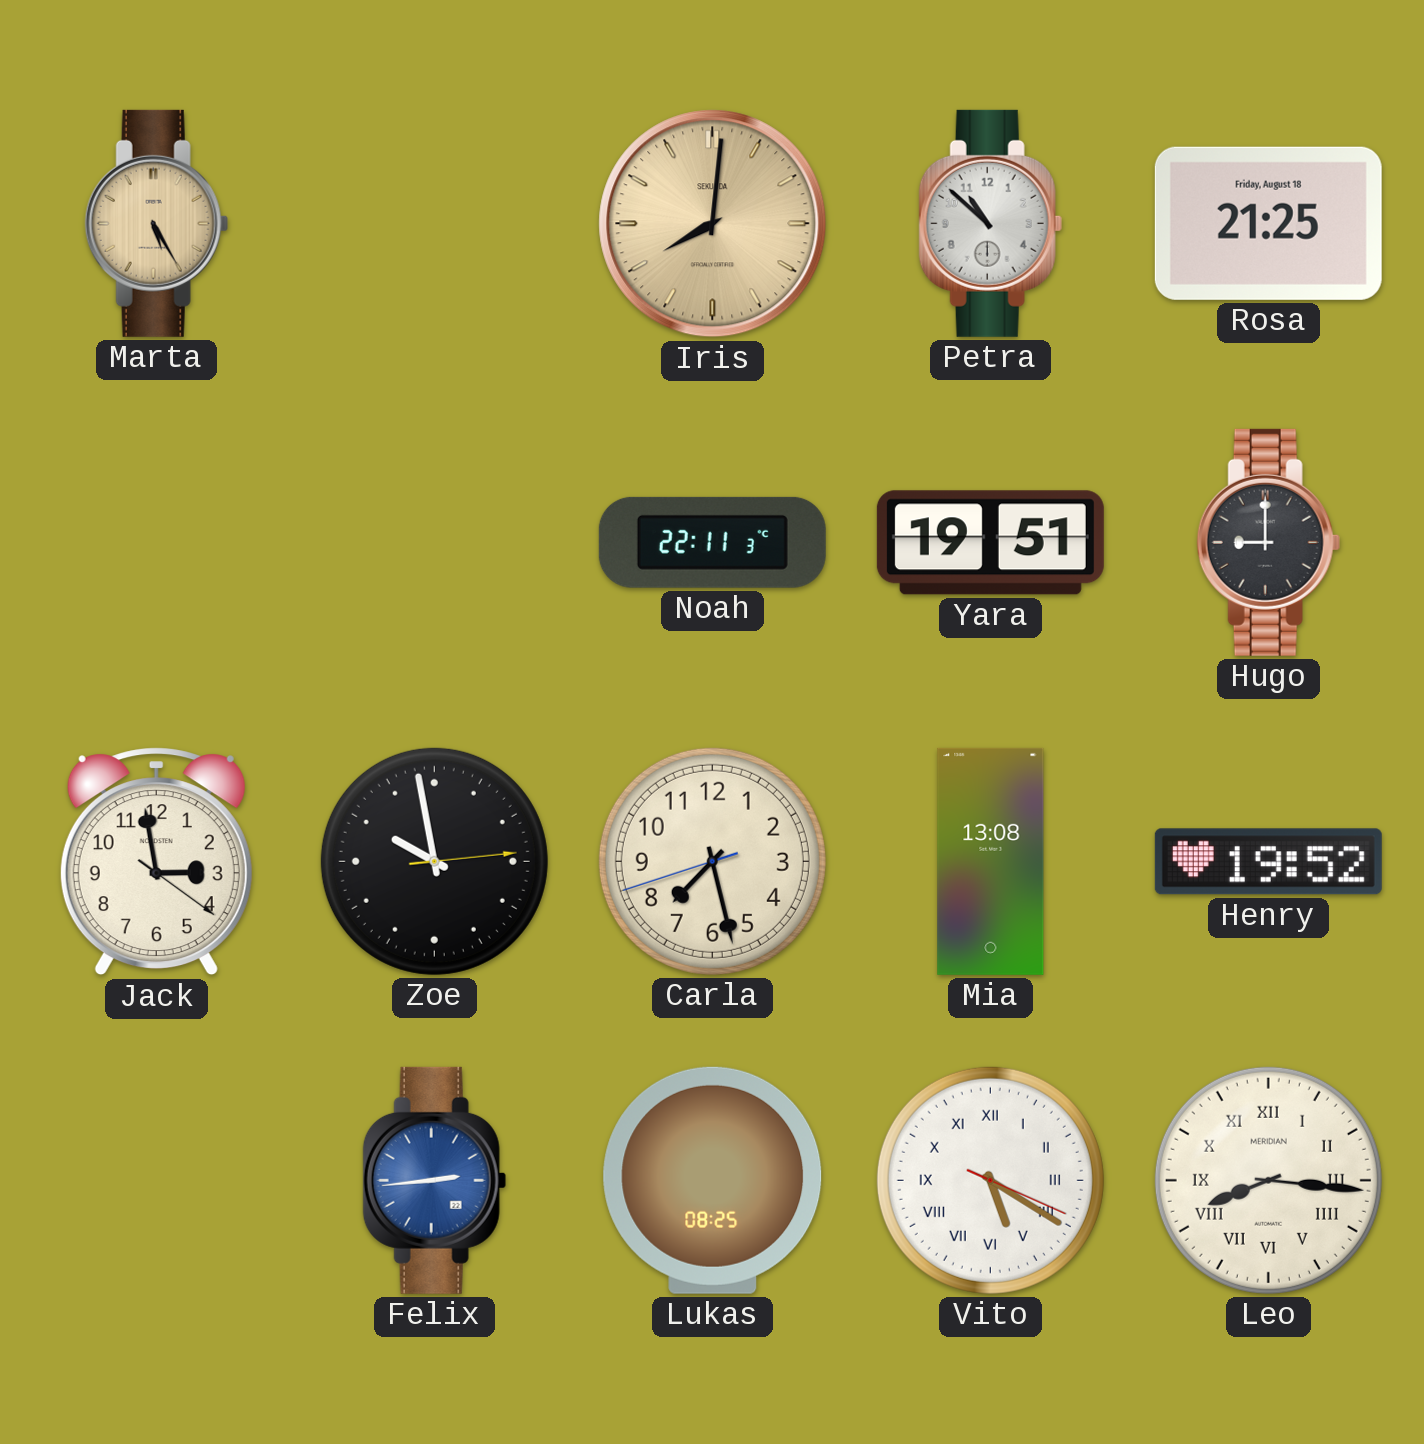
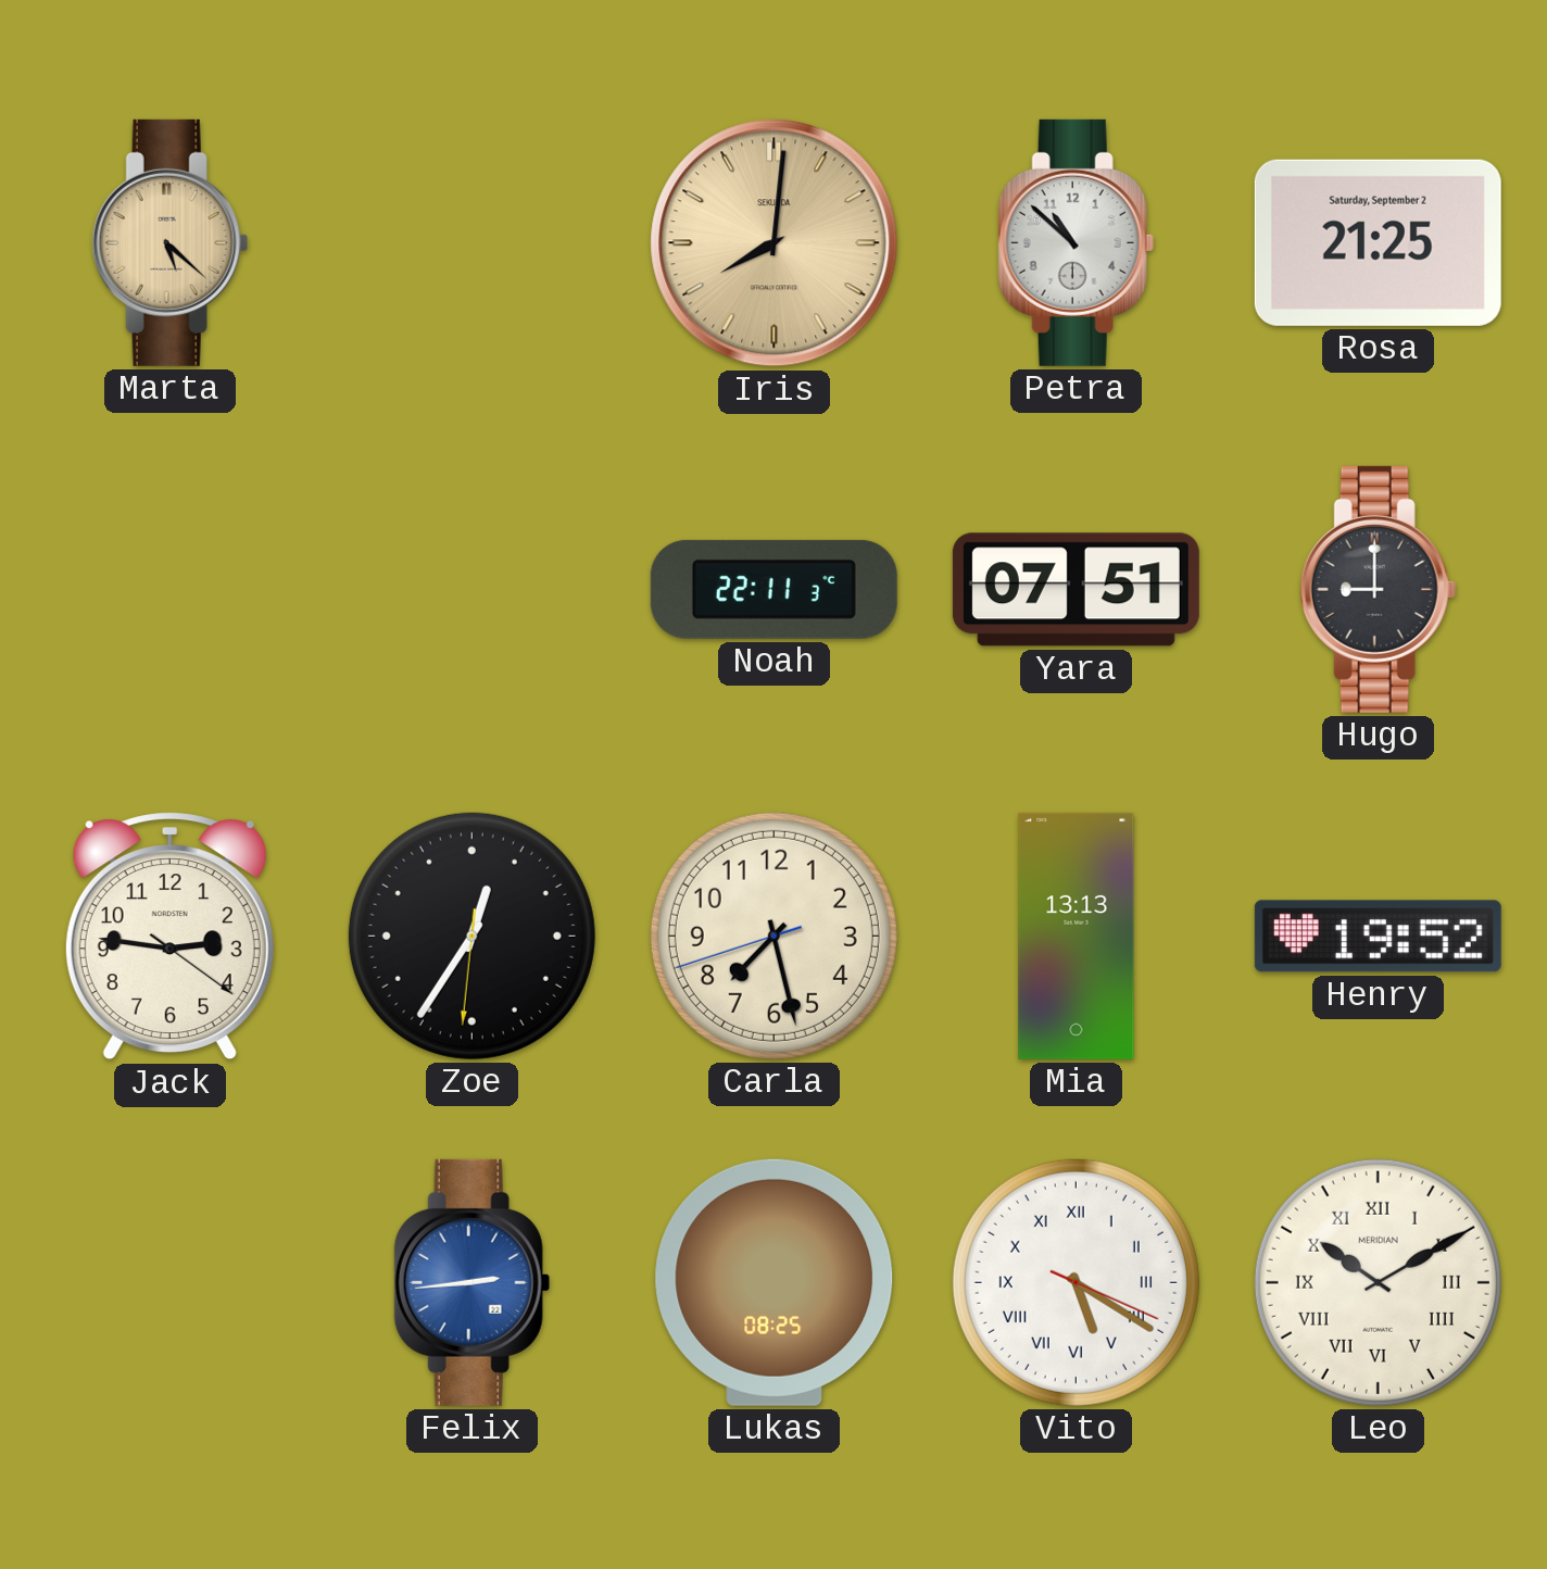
Marta: 5:25 -> 5:22 (169, 242)
Rosa date: Friday, August 18 -> Saturday, September 2 (1378, 242)
Yara: 19:51 -> 07:51 (1076, 590)
Jack: 2:58 -> 2:46 (169, 937)
Zoe: 9:58 -> 12:35 (471, 936)
Mia: 13:08 -> 13:13 (1077, 936)
Leo: 8:16 -> 10:10 (1378, 1282)
